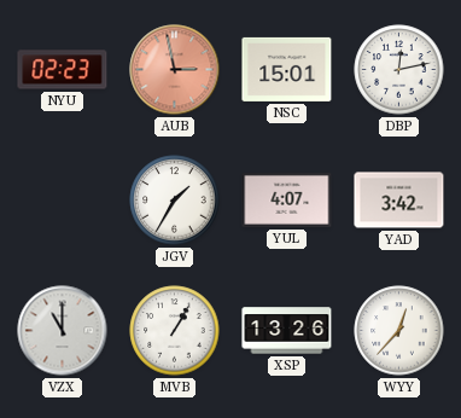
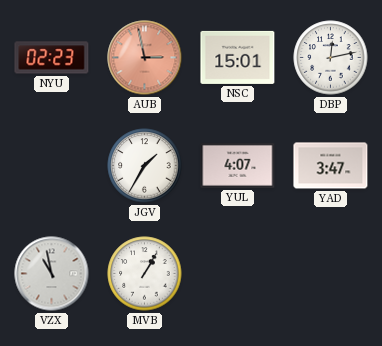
YAD: 3:42 -> 3:47 (331, 166)
VZX: 11:00 -> 10:58 (52, 274)
XSP: 13:26 -> none (287, 331)
WYY: 12:37 -> none (399, 331)
